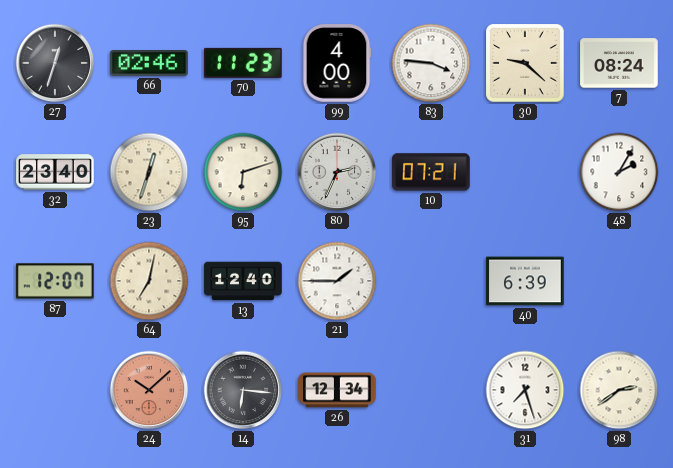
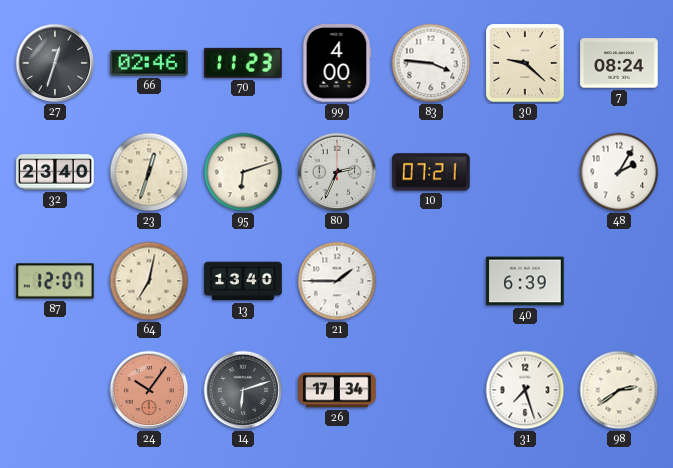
13: 12:40 -> 13:40 (243, 281)
24: 10:08 -> 10:06 (149, 390)
14: 6:16 -> 6:12 (243, 390)
26: 12:34 -> 17:34 (337, 390)
